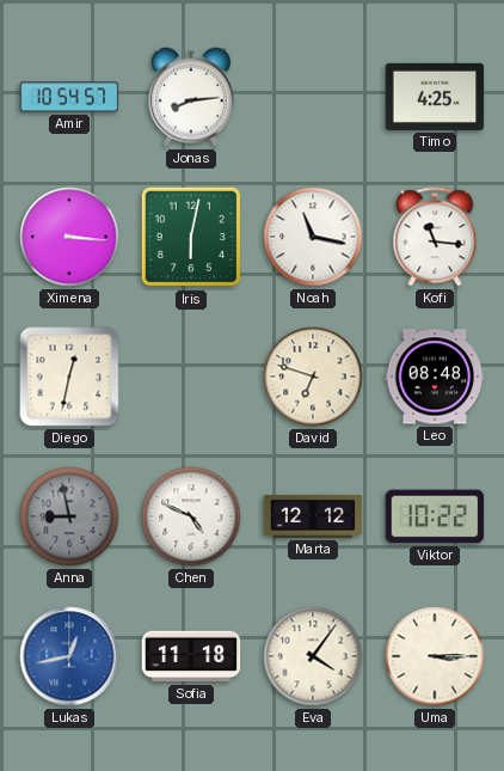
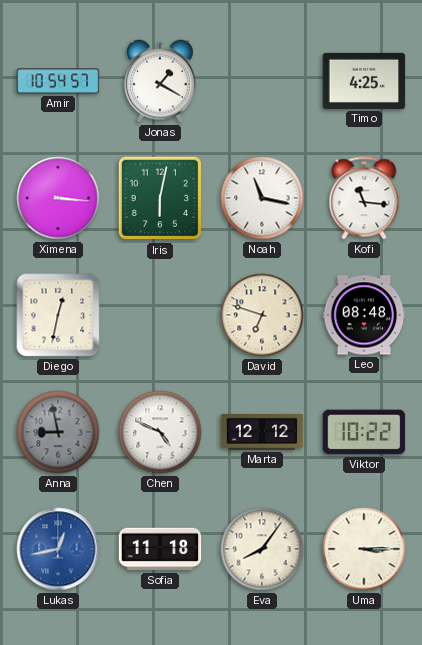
Jonas: 8:14 -> 1:20 (160, 81)
Eva: 4:06 -> 8:06 (262, 549)
